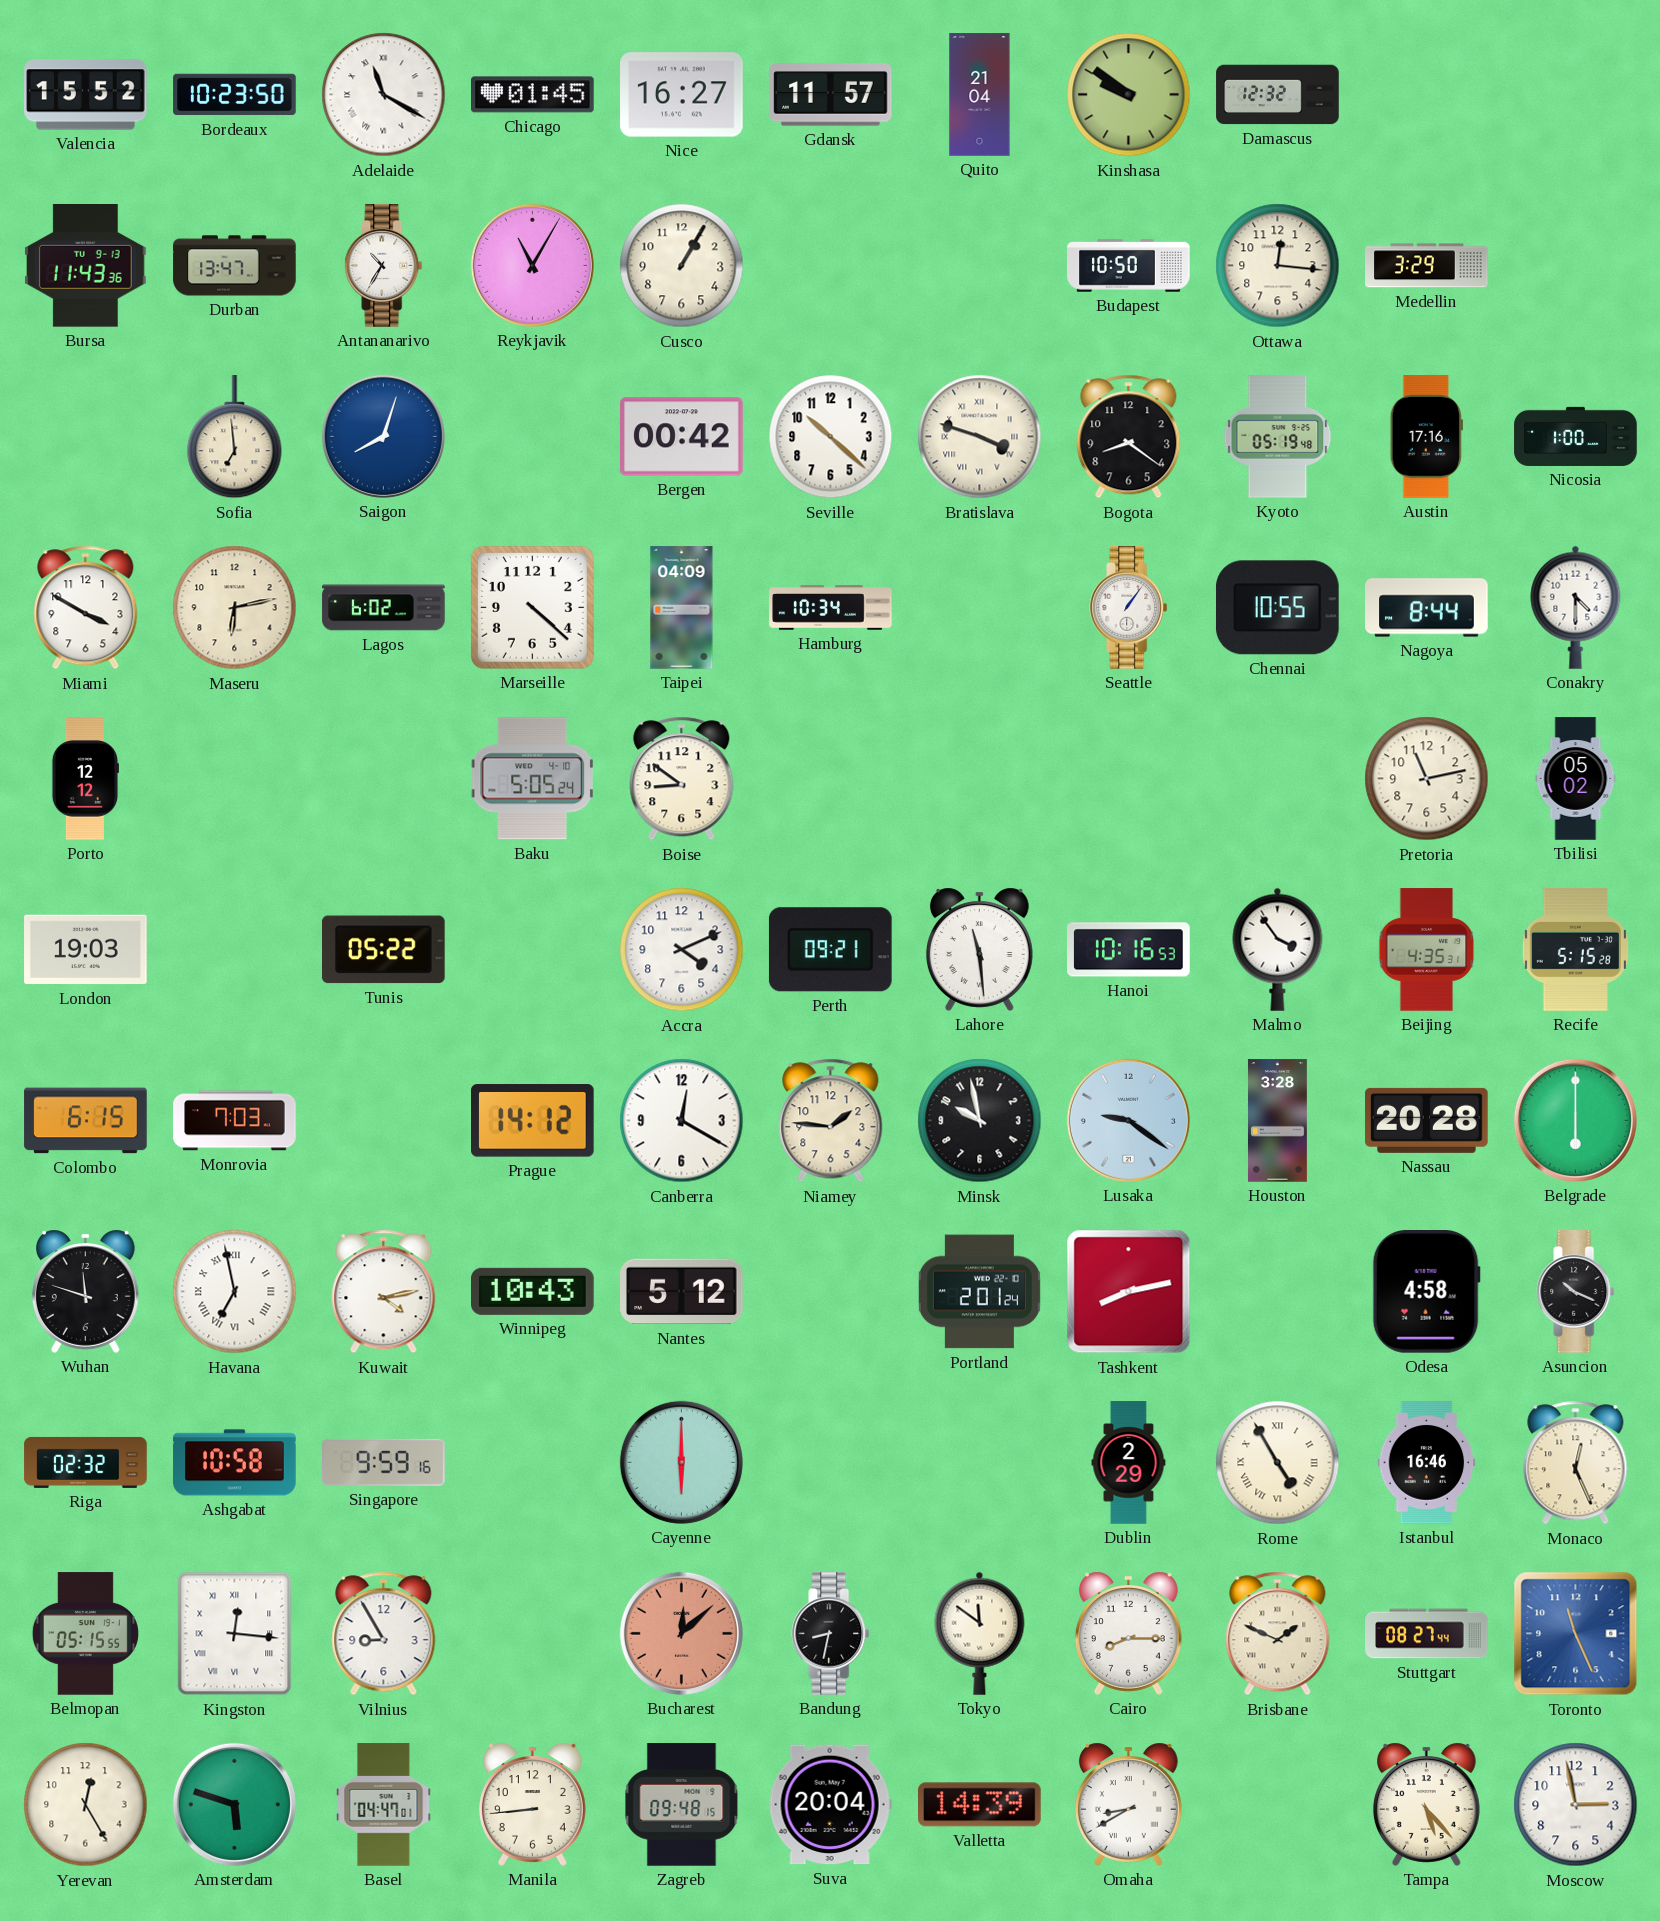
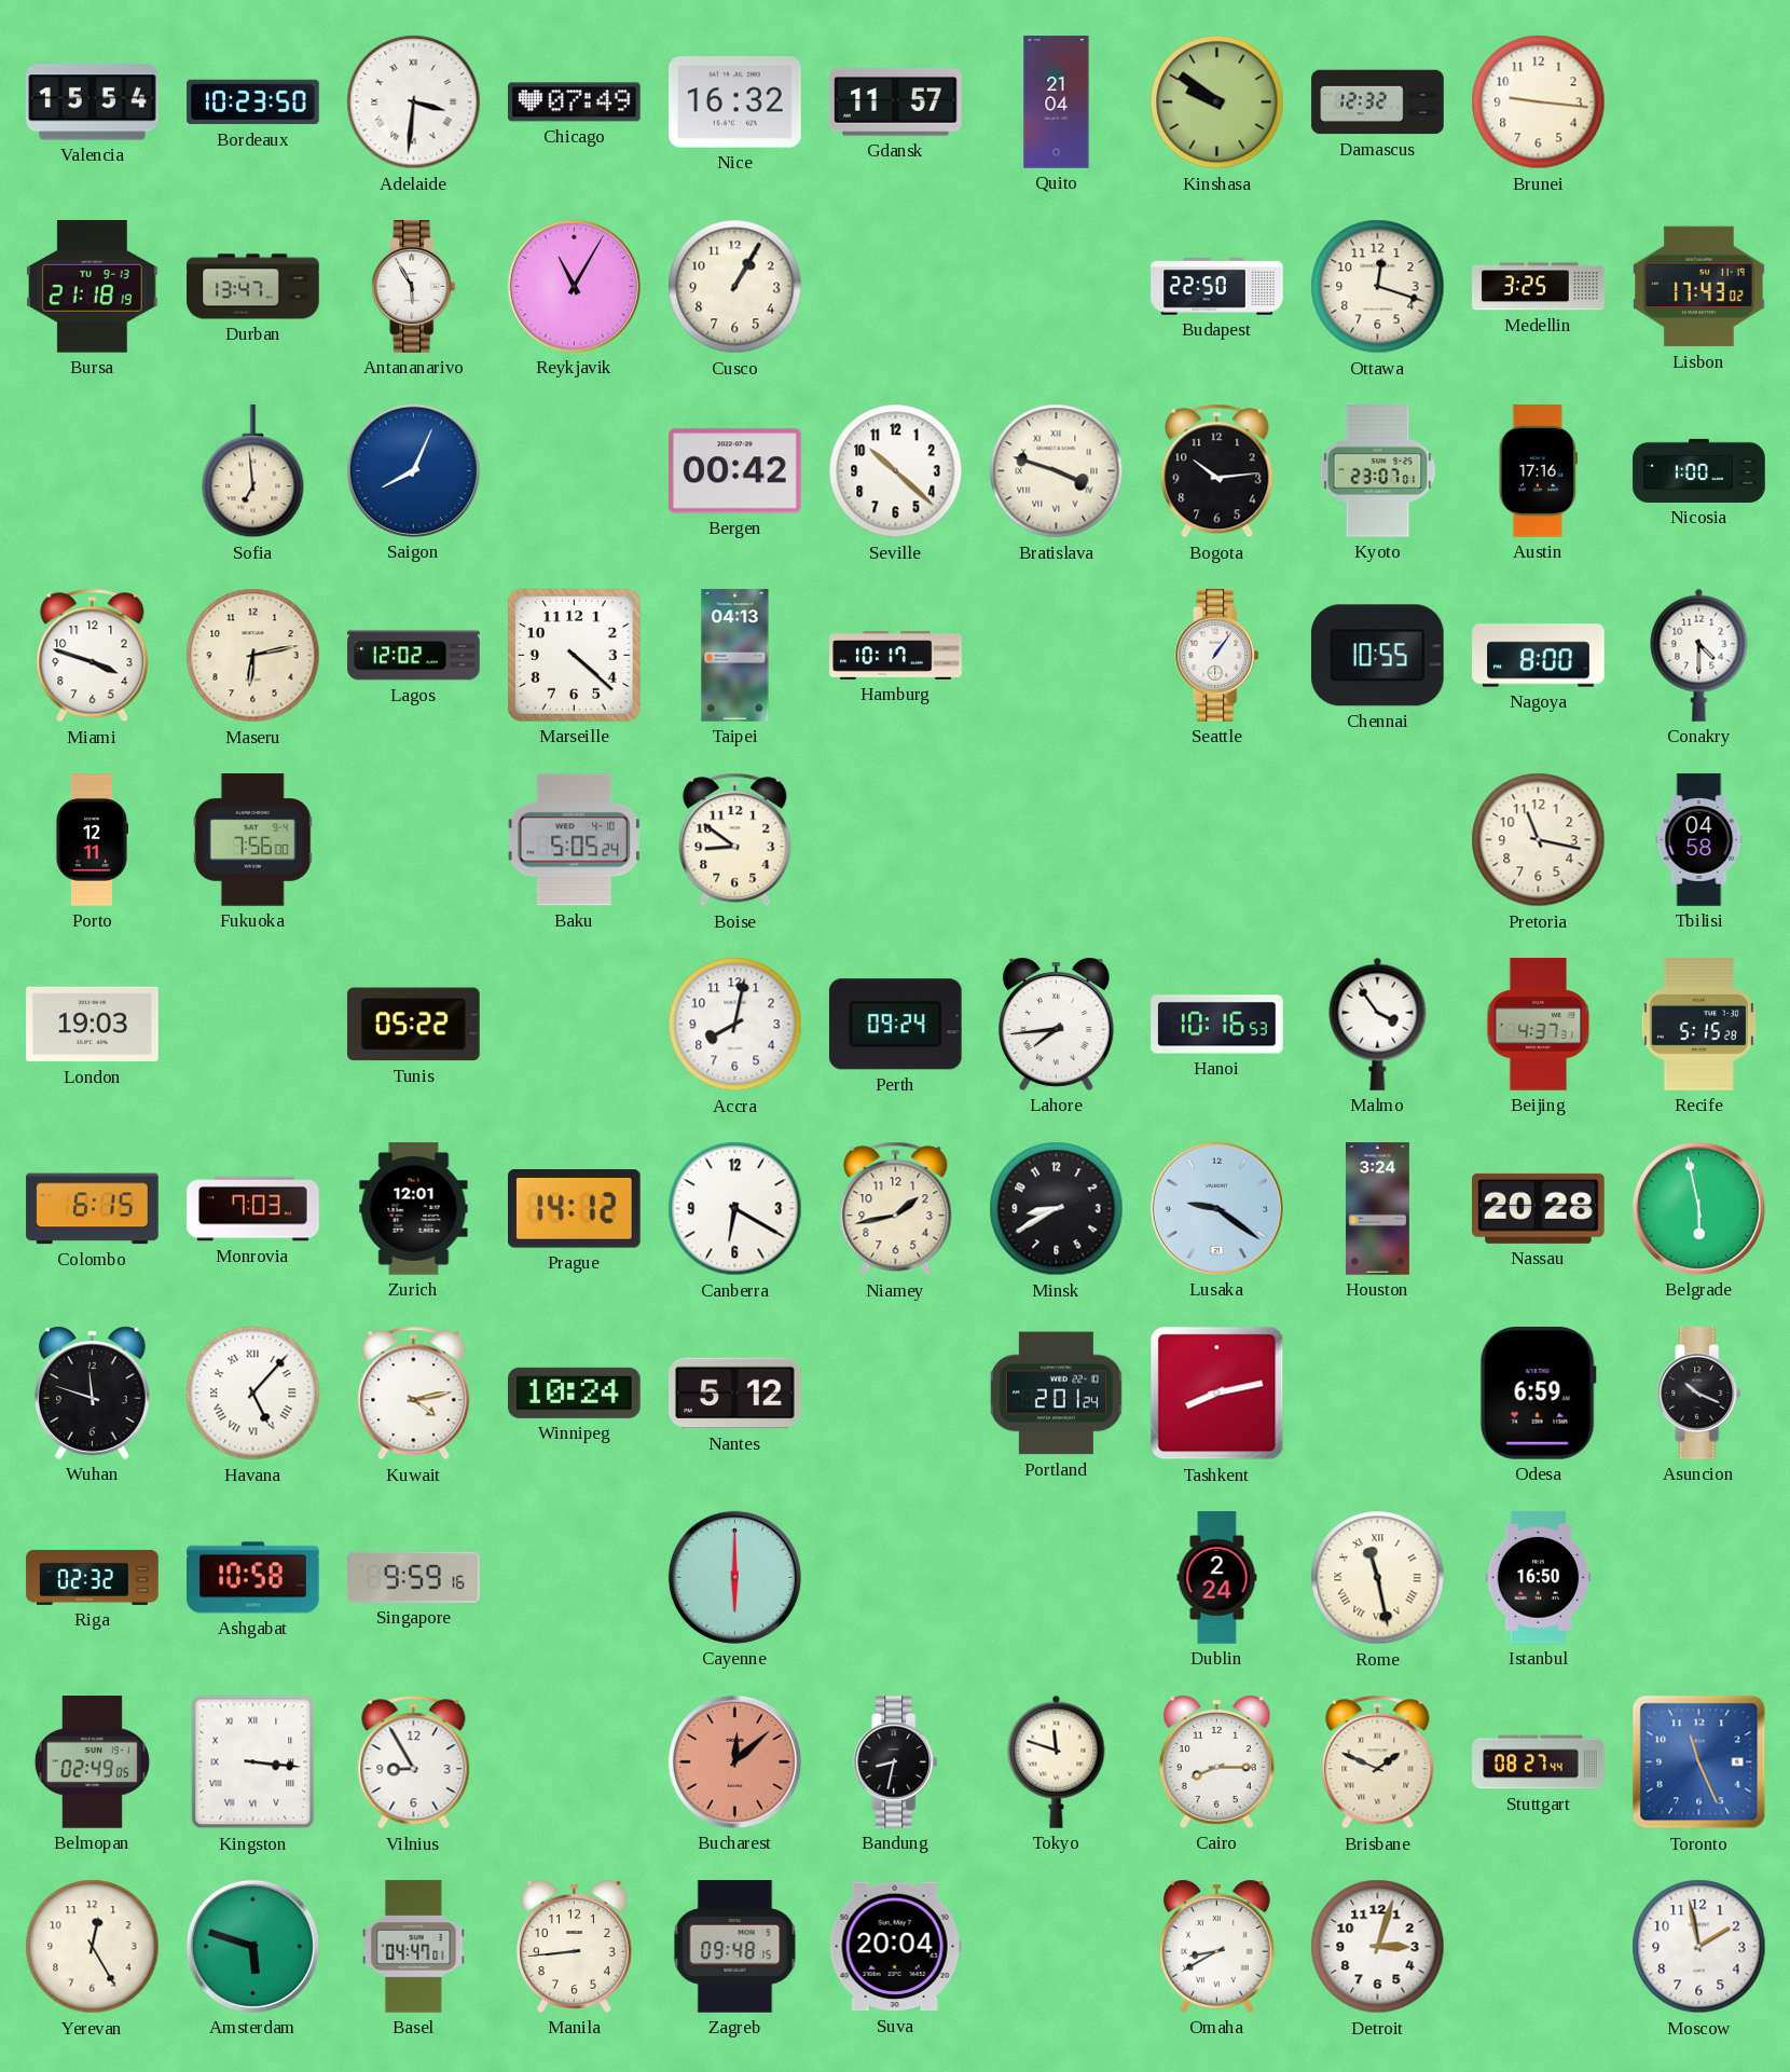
Valencia: 15:52 -> 15:54 (93, 102)
Adelaide: 11:20 -> 3:31 (414, 102)
Chicago: 01:45 -> 07:49 (575, 102)
Nice: 16:27 -> 16:32 (735, 102)
Brunei: none -> 9:16 (1539, 102)
Bursa: 11:43 -> 21:18 (93, 287)
Antananarivo: 10:35 -> 5:55 (414, 287)
Budapest: 10:50 -> 22:50 (1217, 287)
Ottawa: 12:16 -> 12:18 (1378, 287)
Medellin: 3:29 -> 3:25 (1539, 287)
Lisbon: none -> 17:43 (1699, 287)
Saigon: 8:03 -> 8:04 (413, 470)
Bogota: 8:21 -> 10:14 (1217, 471)
Kyoto: 05:19 -> 23:07 (1378, 471)
Miami: 3:50 -> 3:48 (93, 656)
Lagos: 6:02 -> 12:02 (414, 656)
Taipei: 04:09 -> 04:13 (735, 656)
Hamburg: 10:34 -> 10:17 (896, 656)
Nagoya: 8:44 -> 8:00 (1539, 656)
Porto: 12:12 -> 12:11 (92, 840)
Fukuoka: none -> 7:56 (252, 840)
Pretoria: 11:13 -> 11:17 (1539, 840)
Tbilisi: 05:02 -> 04:58 (1699, 840)
Accra: 4:11 -> 8:02 (735, 1025)
Perth: 09:21 -> 09:24 (895, 1025)
Lahore: 11:29 -> 7:44 (1056, 1024)
Beijing: 4:35 -> 4:37 (1539, 1025)
Zurich: none -> 12:01 (414, 1209)
Canberra: 12:20 -> 6:20 (735, 1209)
Niamey: 1:46 -> 1:43 (896, 1209)
Minsk: 9:58 -> 8:40 (1057, 1209)
Houston: 3:28 -> 3:24 (1377, 1209)
Belgrade: 6:00 -> 5:58 (1698, 1208)
Havana: 6:58 -> 5:07 (253, 1394)
Winnipeg: 10:43 -> 10:24 (575, 1392)
Odesa: 4:58 -> 6:59 (1538, 1394)
Dublin: 2:29 -> 2:24 (1217, 1578)
Rome: 4:55 -> 11:28 (1378, 1578)
Istanbul: 16:46 -> 16:50 (1539, 1578)
Monaco: 12:26 -> none (1576, 1463)
Belmopan: 05:15 -> 02:49 (92, 1762)
Kingston: 12:16 -> 3:16 (253, 1762)
Tokyo: 11:51 -> 11:48 (1057, 1761)
Valletta: 14:39 -> none (980, 1805)
Detroit: none -> 3:03 (1378, 1947)
Tampa: 5:23 -> none (1426, 1804)
Moscow: 2:58 -> 1:58 (1699, 1947)
